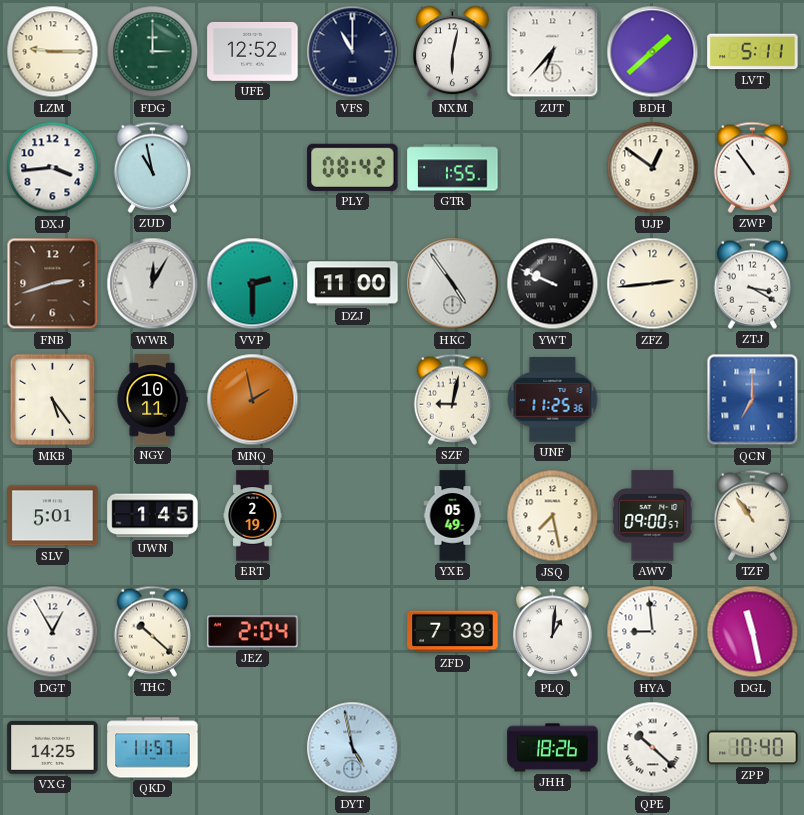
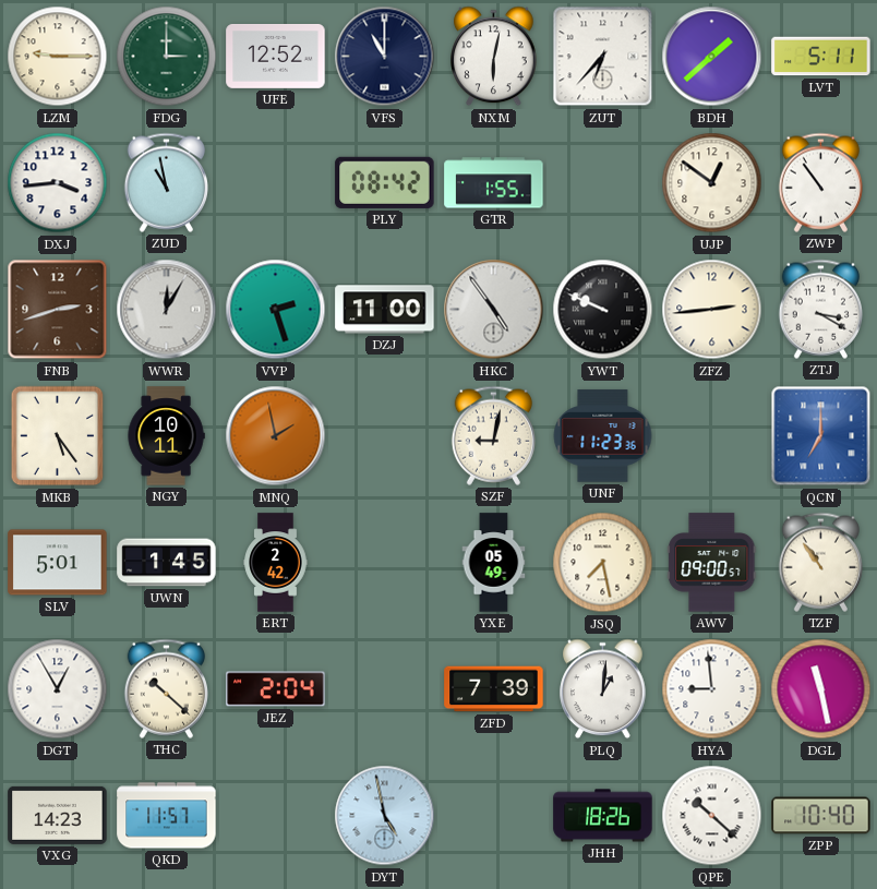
VVP: 2:30 -> 2:27 (276, 310)
UNF: 11:25 -> 11:23 (603, 436)
ERT: 2:19 -> 2:42 (276, 563)
VXG: 14:25 -> 14:23 (58, 815)
